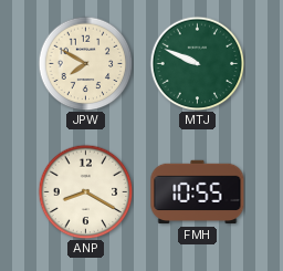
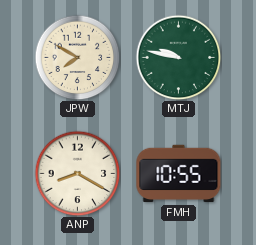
MTJ: 9:49 -> 9:47 (178, 57)
